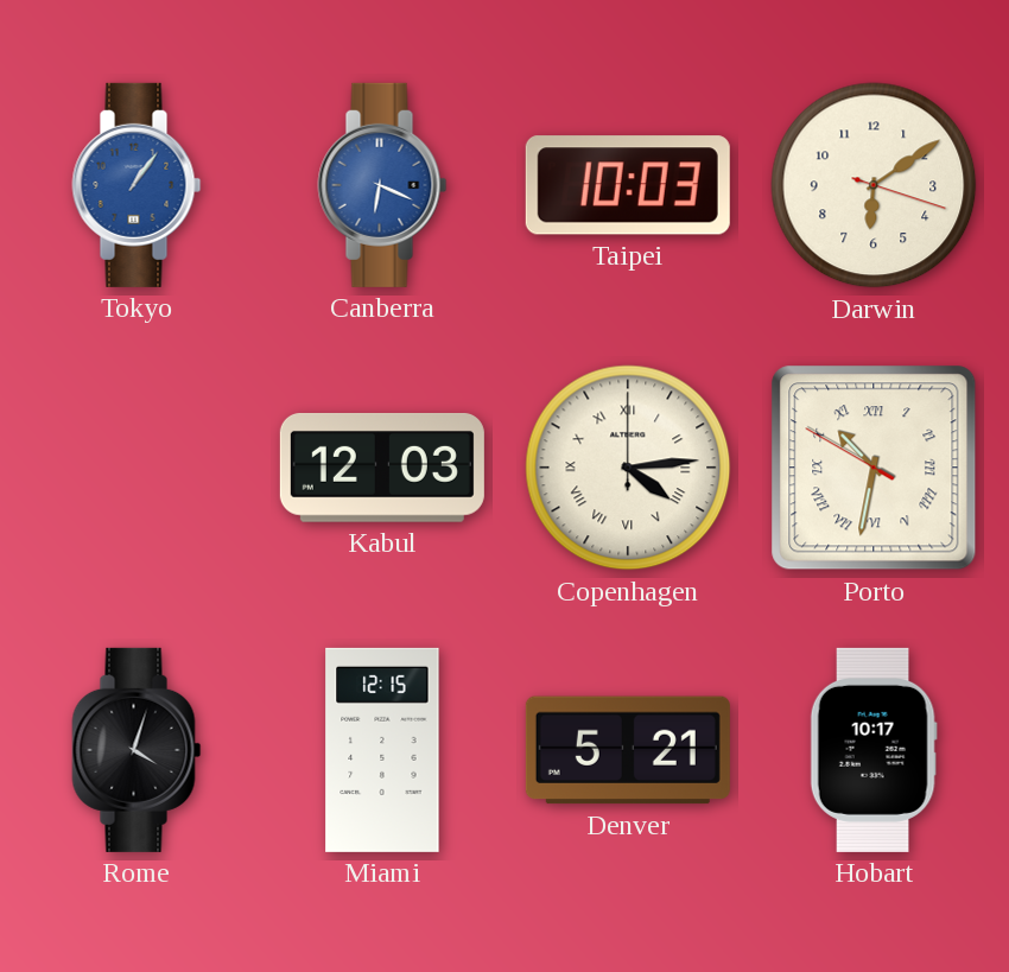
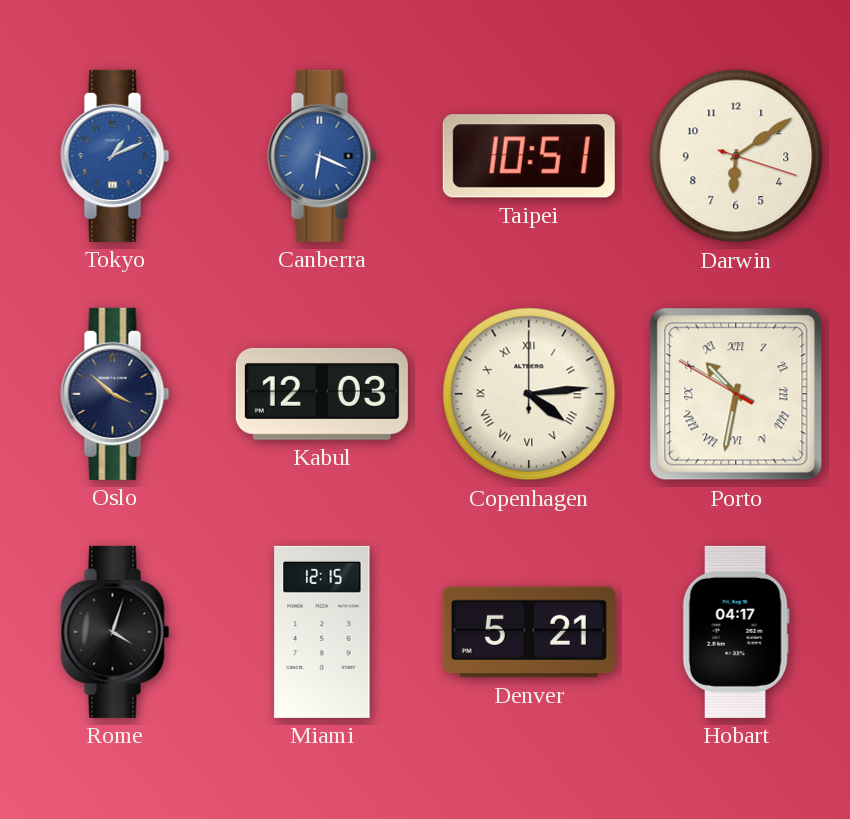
Tokyo: 1:06 -> 1:11 (115, 156)
Taipei: 10:03 -> 10:51 (529, 156)
Oslo: none -> 3:52 (115, 394)
Hobart: 10:17 -> 04:17 (736, 632)
